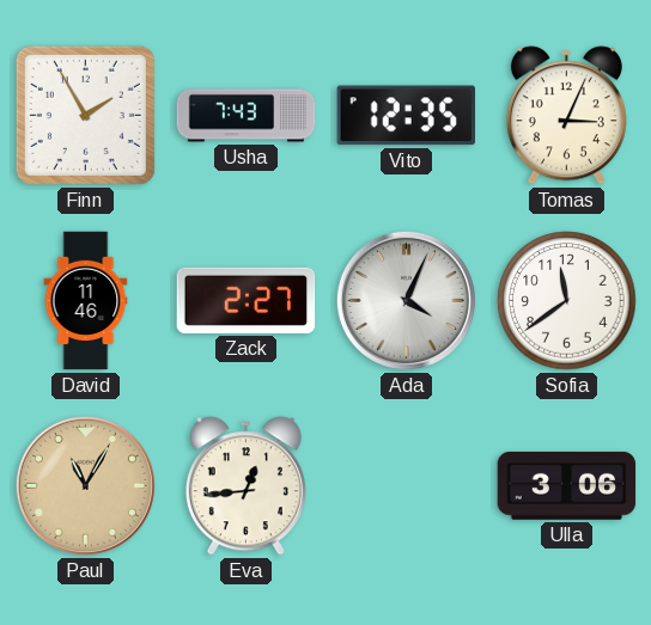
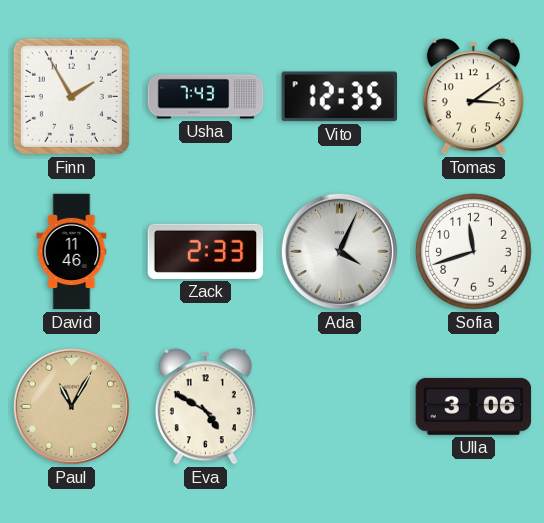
Tomas: 3:04 -> 3:09 (473, 97)
Zack: 2:27 -> 2:33 (206, 251)
Sofia: 11:39 -> 11:42 (474, 252)
Eva: 12:44 -> 4:50 (205, 407)
